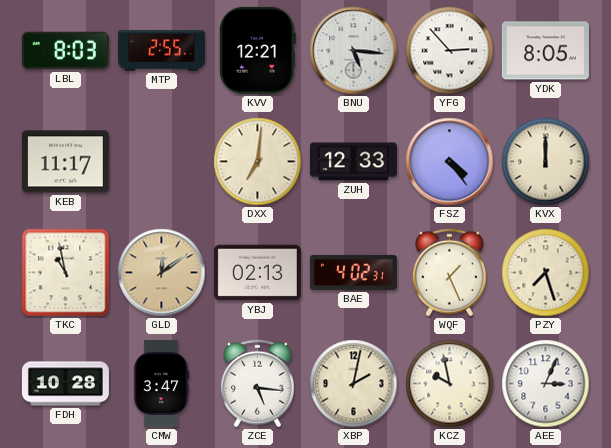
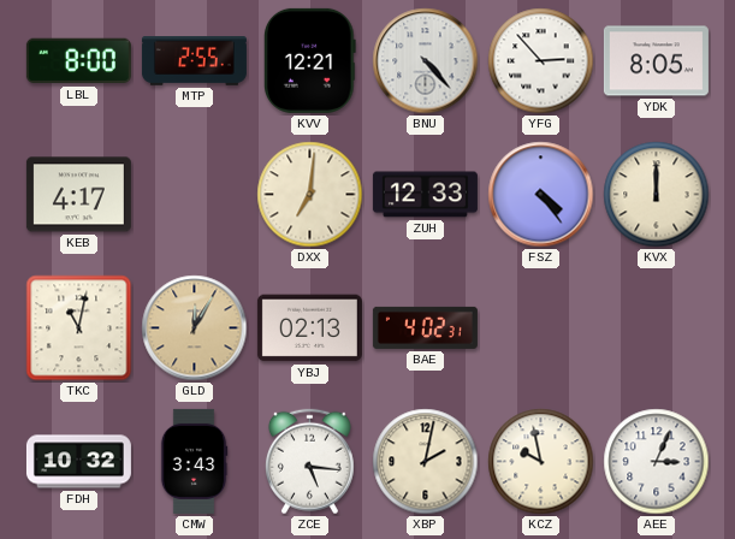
LBL: 8:03 -> 8:00 (78, 61)
BNU: 5:16 -> 4:23 (426, 61)
KEB: 11:17 -> 4:17 (78, 195)
TKC: 10:58 -> 11:02 (79, 328)
GLD: 12:09 -> 12:05 (195, 328)
WQF: 1:26 -> none (449, 273)
PZY: 7:27 -> none (546, 273)
FDH: 10:28 -> 10:32 (78, 462)
CMW: 3:47 -> 3:43 (194, 461)
